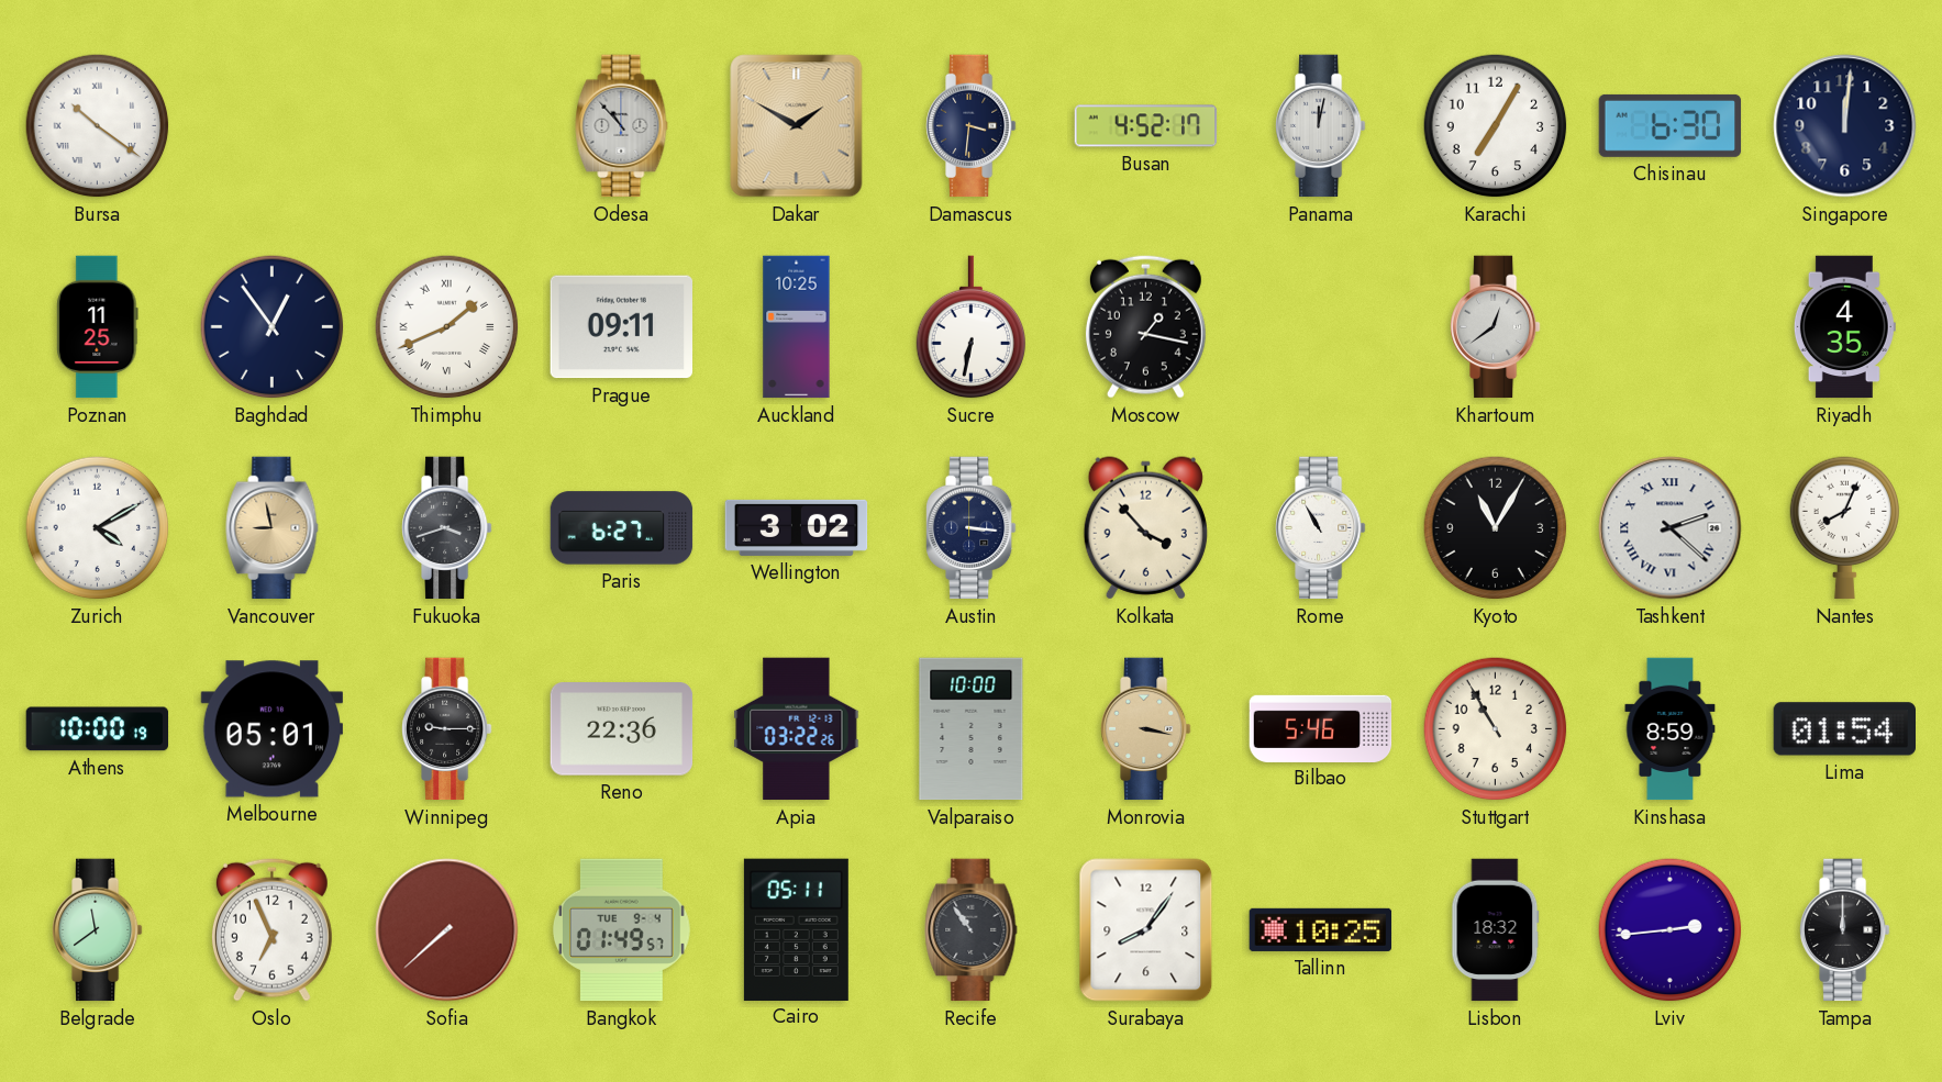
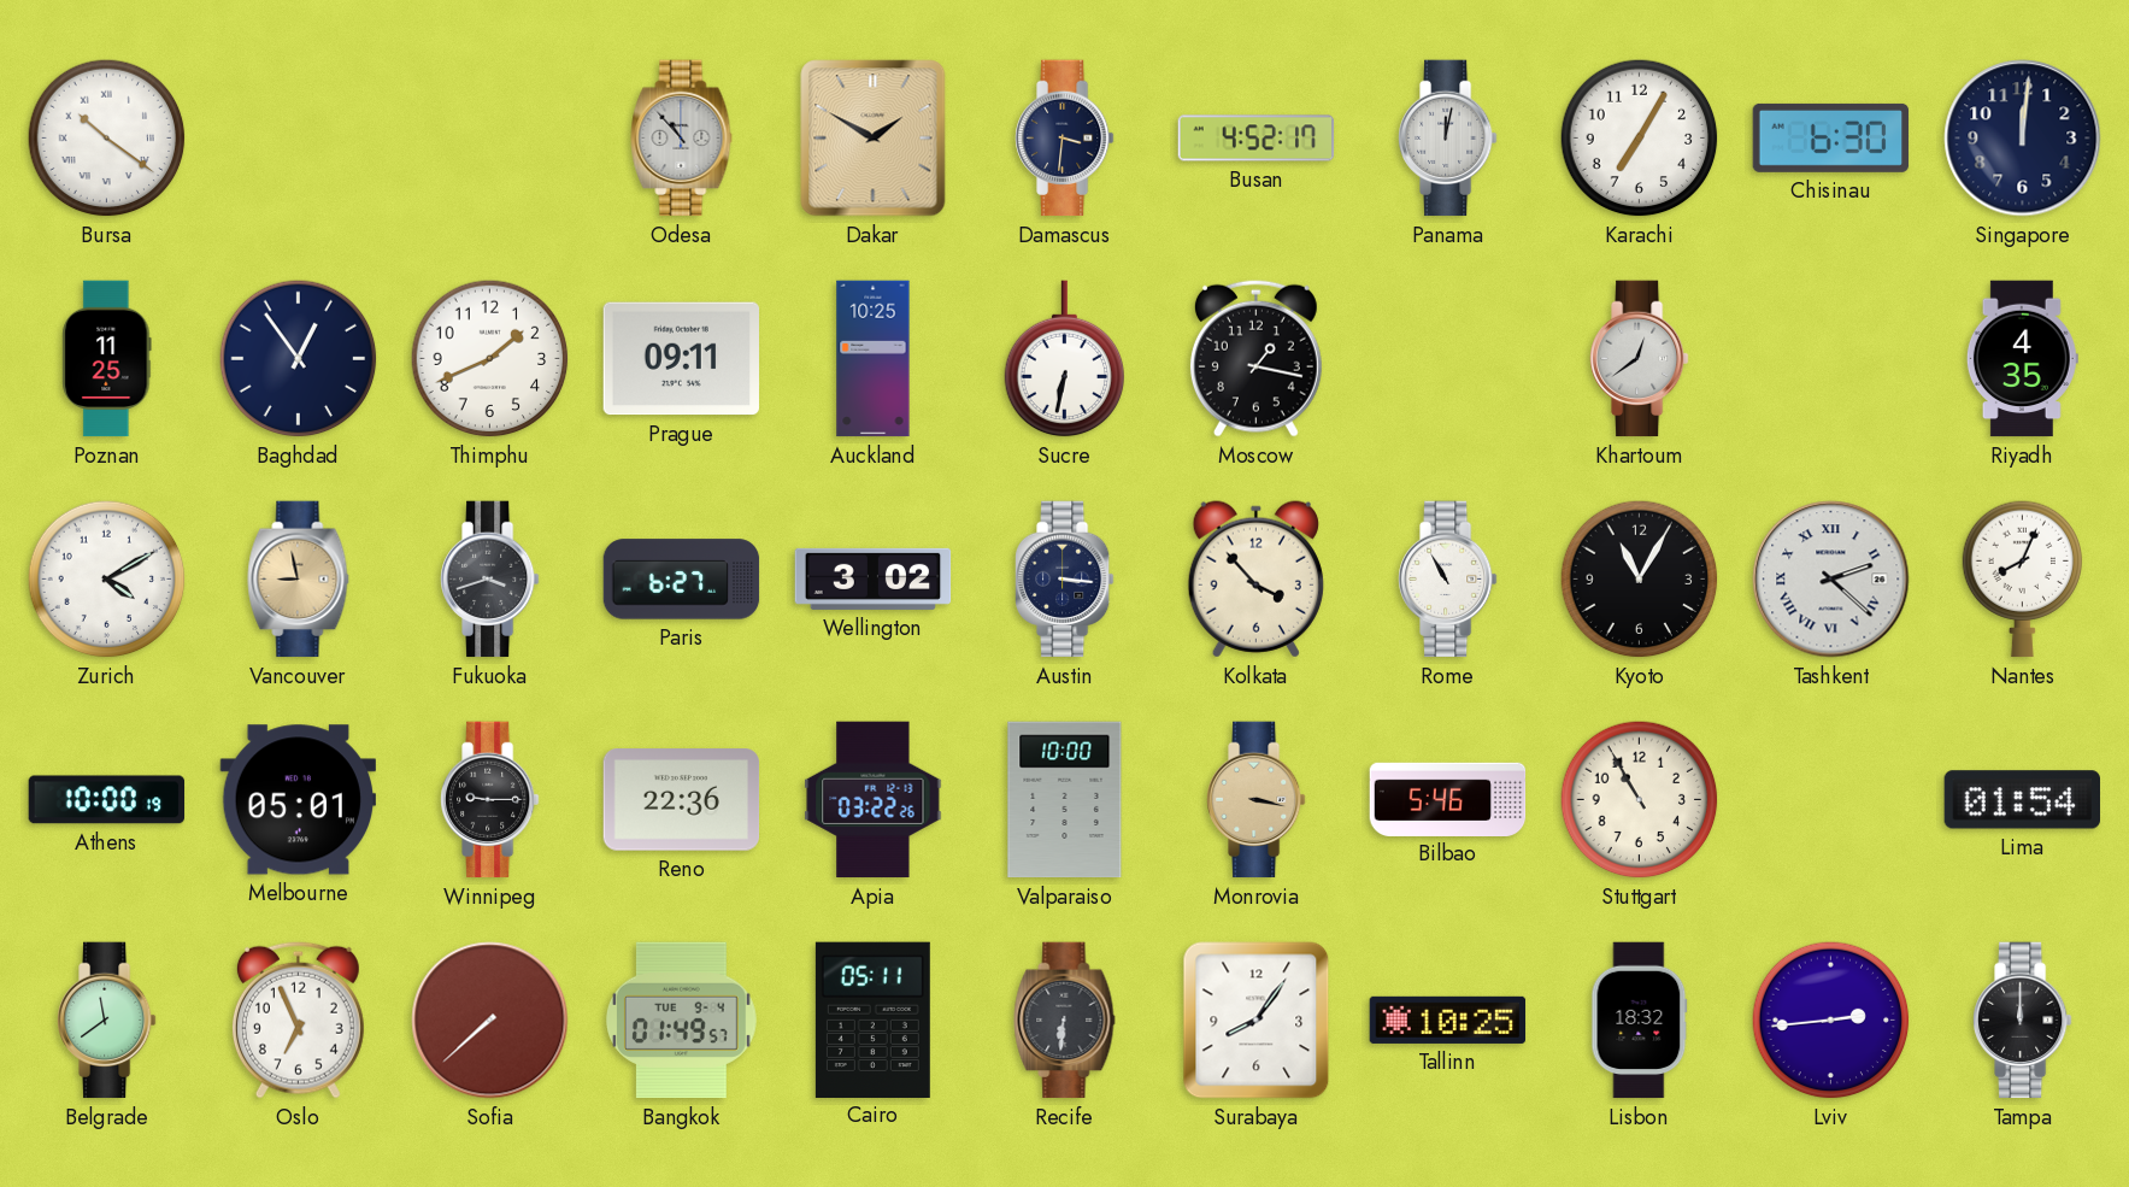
Thimphu numerals: Roman -> Arabic (490, 359)
Kinshasa: 8:59 -> none (1671, 729)
Recife: 10:54 -> 6:31 (1065, 1021)
